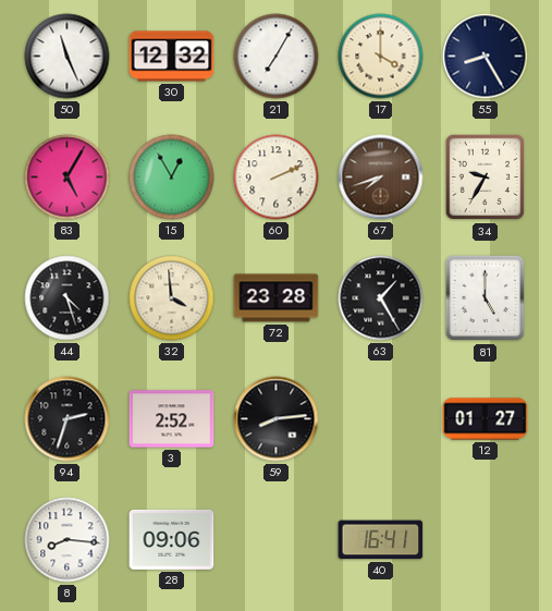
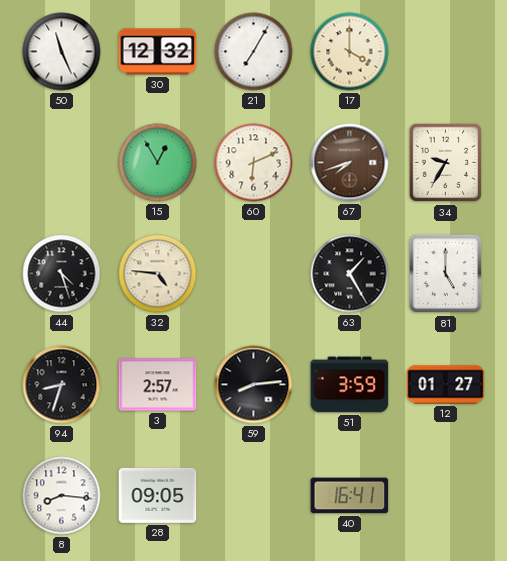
55: 8:25 -> none (486, 57)
83: 5:05 -> none (68, 178)
60: 2:11 -> 6:11 (254, 163)
32: 3:59 -> 4:46 (158, 274)
72: 23:28 -> none (277, 298)
94: 2:33 -> 8:33 (62, 385)
3: 2:52 -> 2:57 (158, 385)
51: none -> 3:59 (350, 385)
28: 09:06 -> 09:05 (158, 495)
